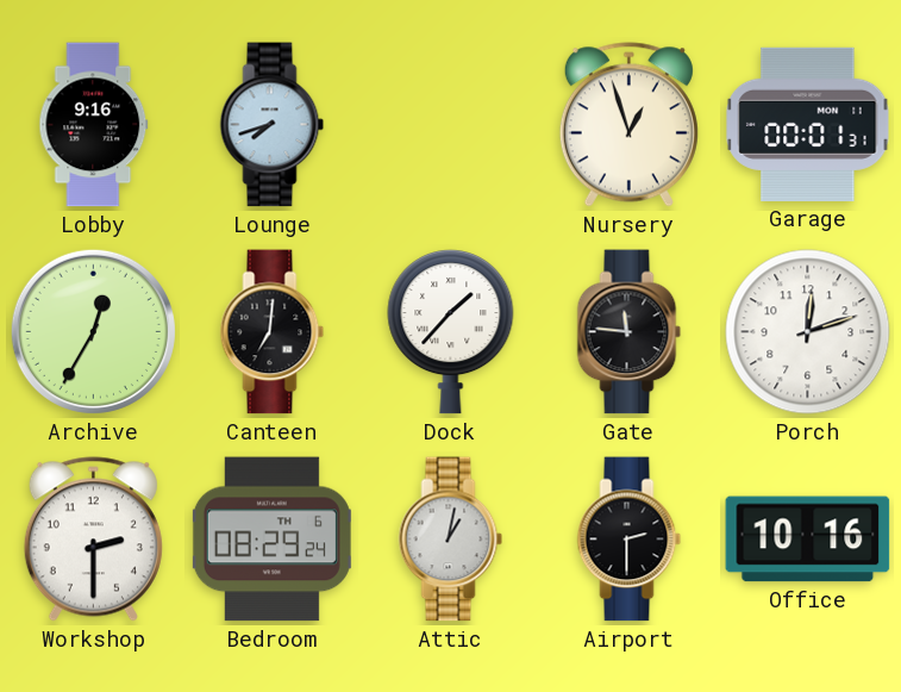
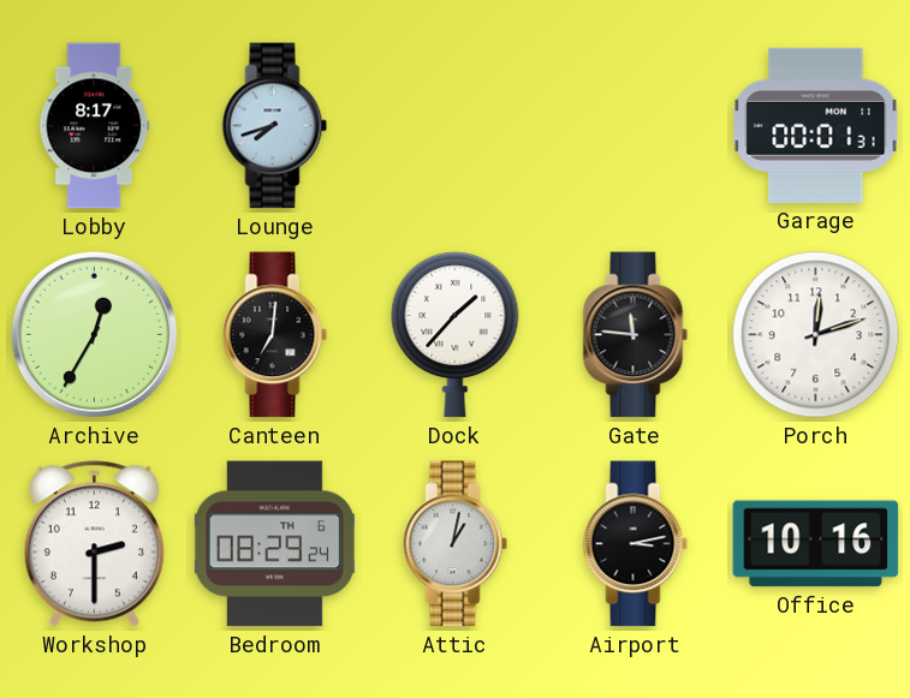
Lobby: 9:16 -> 8:17 (95, 126)
Nursery: 12:57 -> none (628, 125)
Airport: 2:30 -> 3:13 (636, 544)
